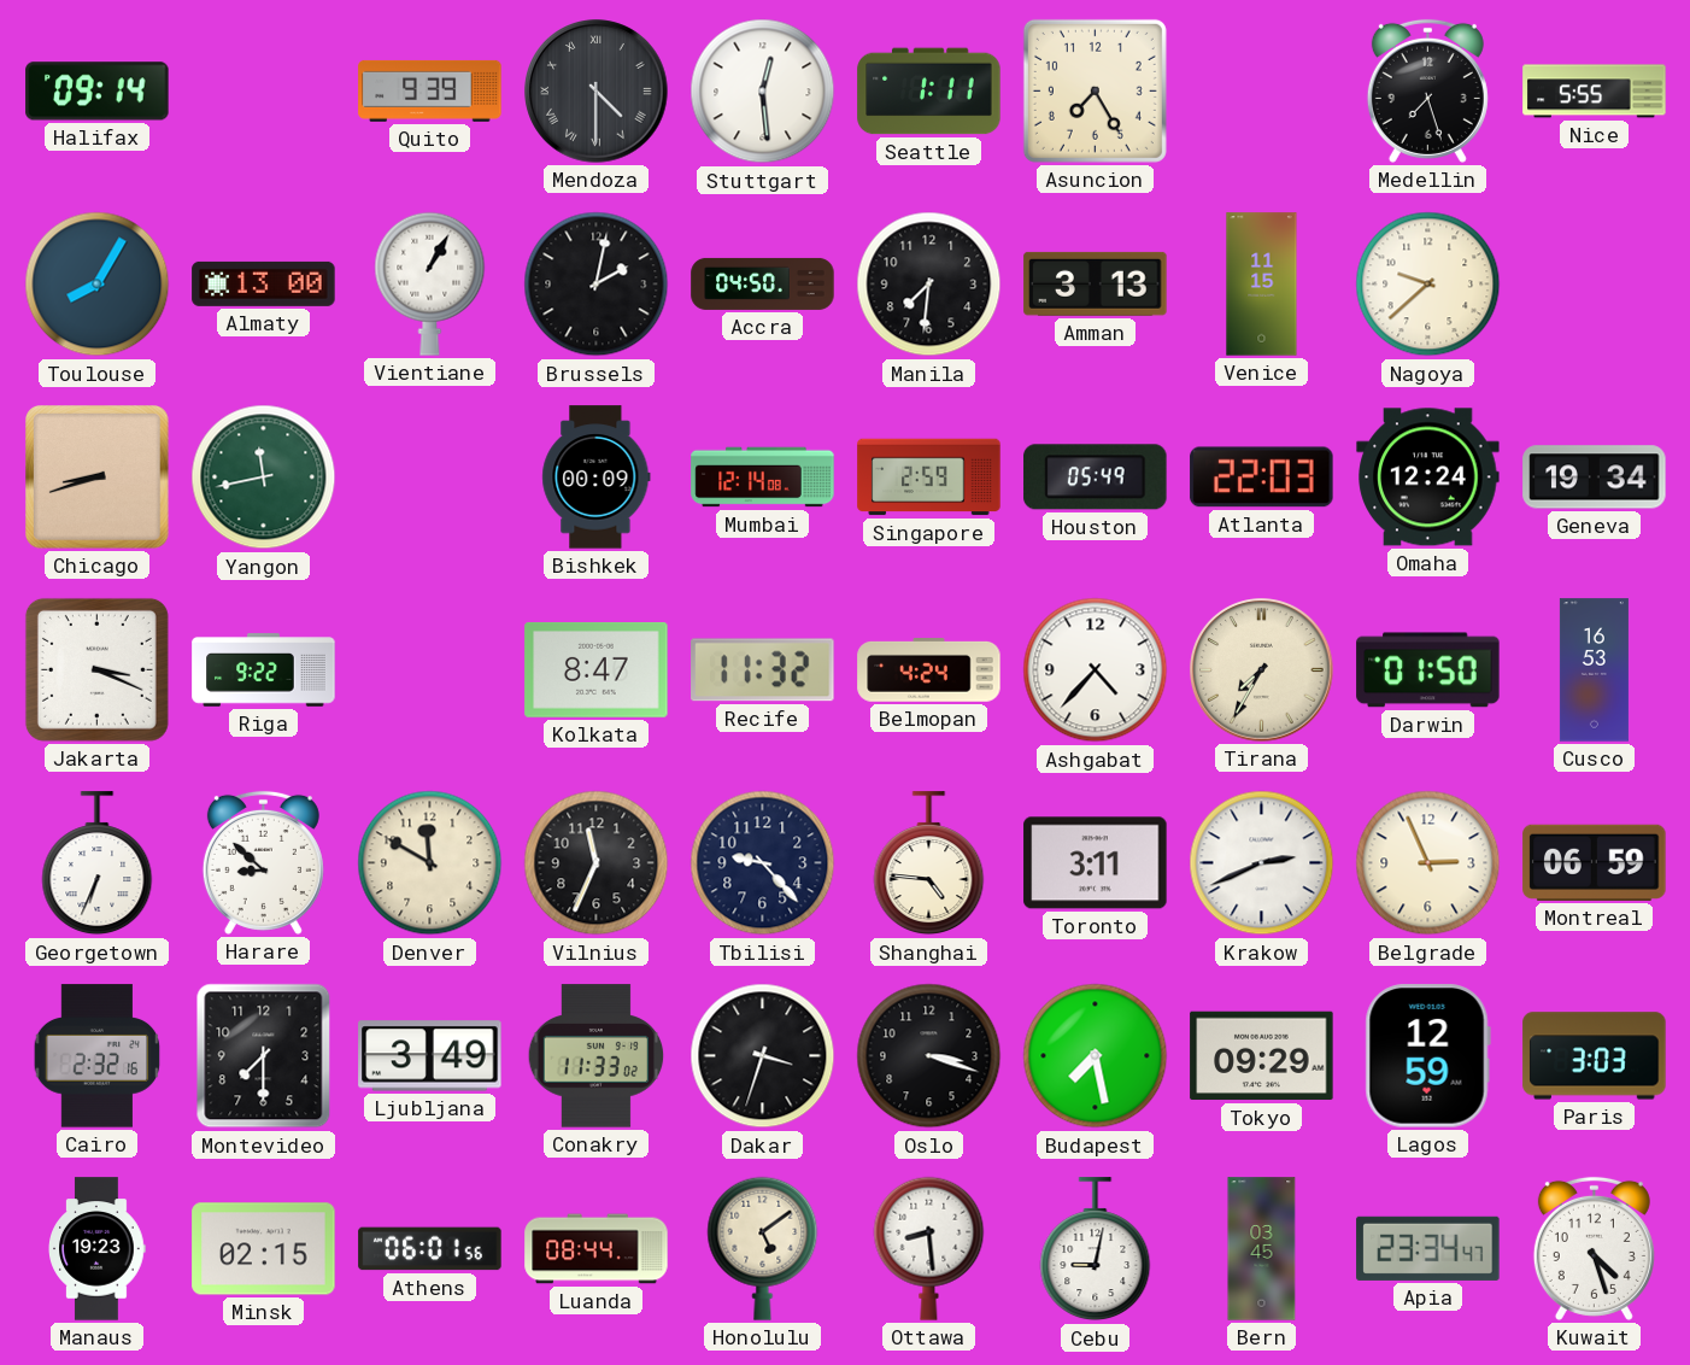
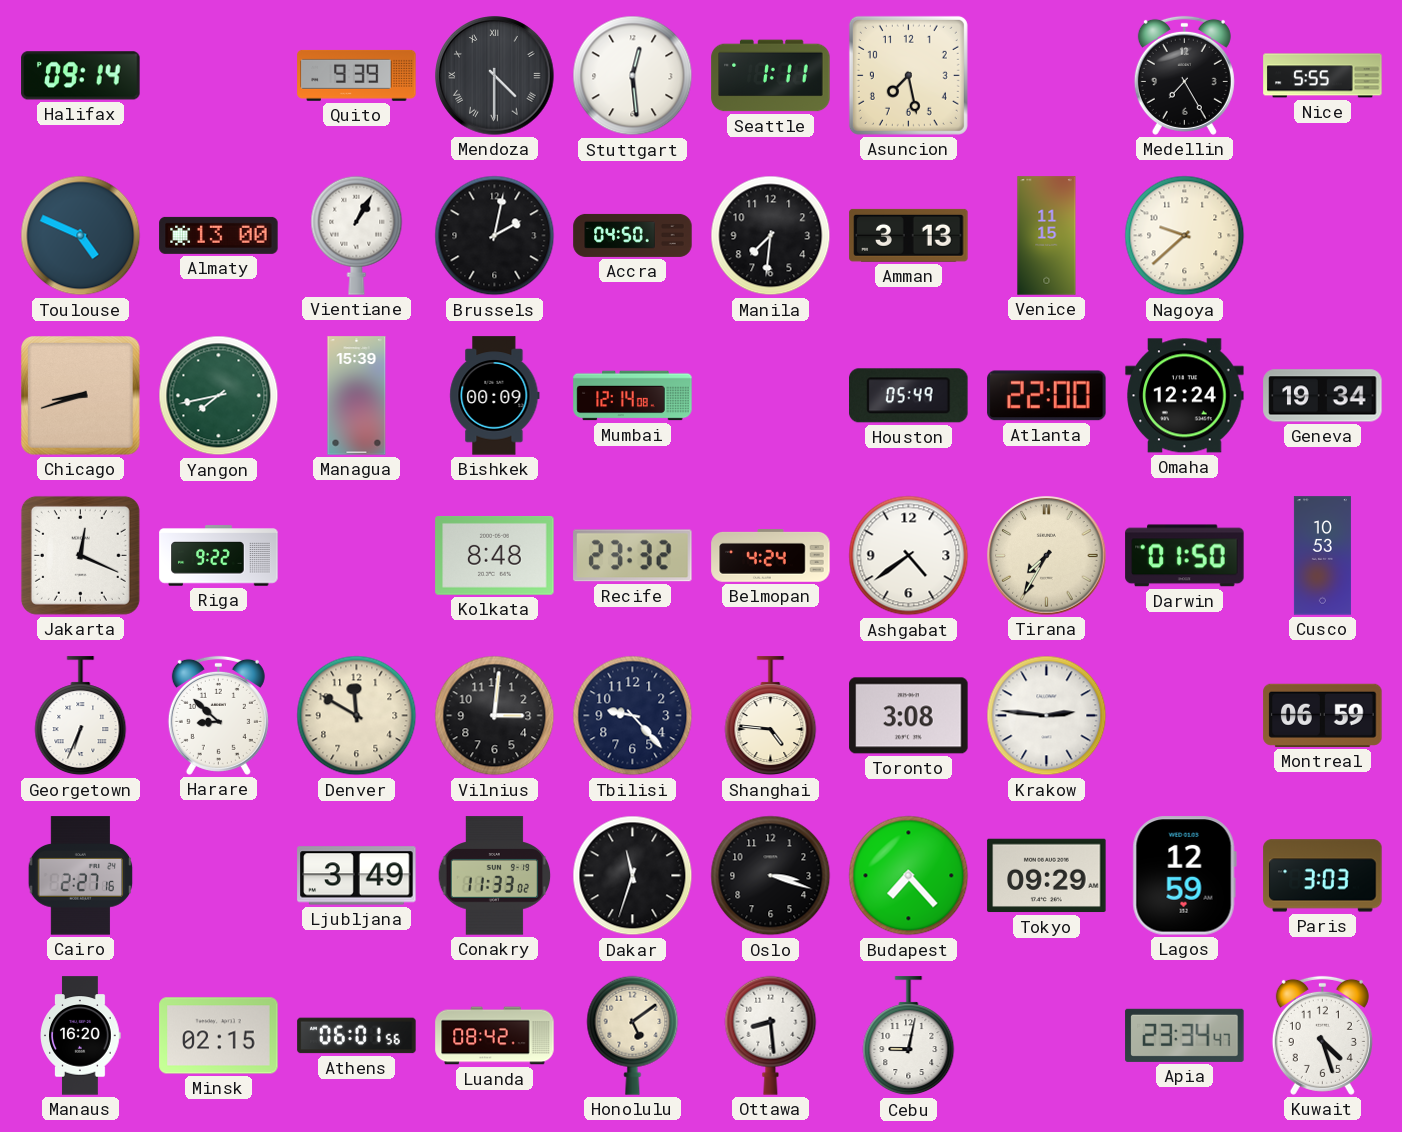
Asuncion: 7:25 -> 7:28 (908, 75)
Medellin: 7:27 -> 7:25 (1184, 75)
Toulouse: 8:05 -> 4:49 (81, 236)
Yangon: 11:43 -> 7:43 (219, 396)
Managua: none -> 15:39 (357, 396)
Singapore: 2:59 -> none (929, 478)
Atlanta: 22:03 -> 22:00 (1047, 396)
Jakarta: 3:19 -> 12:19 (80, 555)
Kolkata: 8:47 -> 8:48 (495, 556)
Recife: 11:32 -> 23:32 (633, 556)
Ashgabat: 4:37 -> 4:39 (909, 556)
Cusco: 16:53 -> 10:53 (1322, 556)
Vilnius: 11:34 -> 3:01 (495, 716)
Toronto: 3:11 -> 3:08 (909, 716)
Krakow: 2:41 -> 2:46 (1047, 716)
Belgrade: 2:56 -> none (1428, 863)
Cairo: 2:32 -> 2:27 (81, 876)
Montevideo: 7:30 -> none (264, 1056)
Dakar: 3:33 -> 11:33 (633, 876)
Budapest: 7:28 -> 7:23 (909, 876)
Manaus: 19:23 -> 16:20 (81, 1036)
Luanda: 08:44 -> 08:42 (495, 1036)
Bern: 03:45 -> none (1262, 1249)
